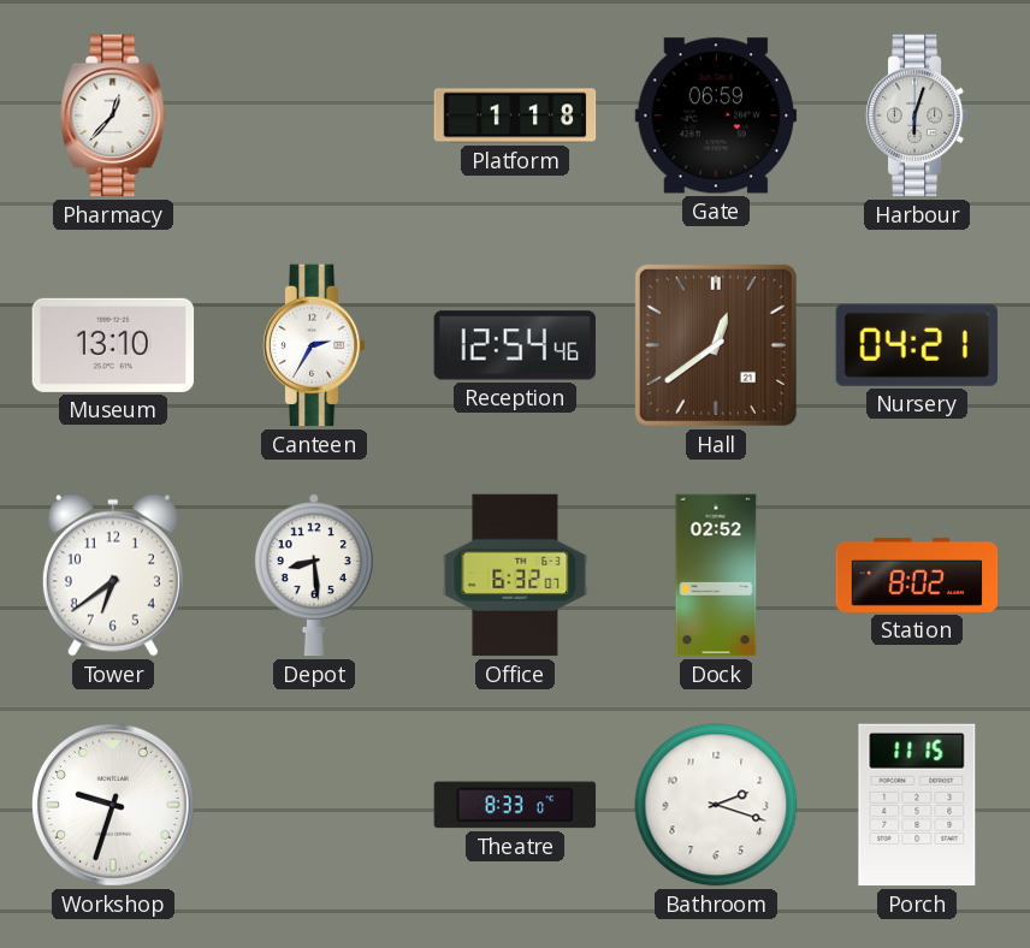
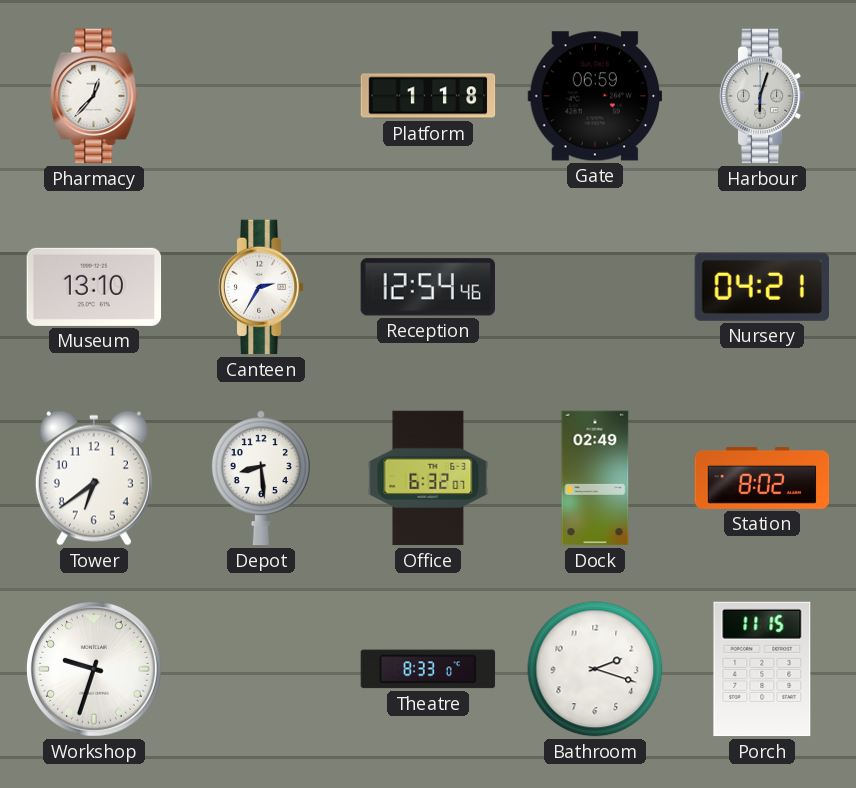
Hall: 12:39 -> none (716, 345)
Dock: 02:52 -> 02:49 (595, 478)
